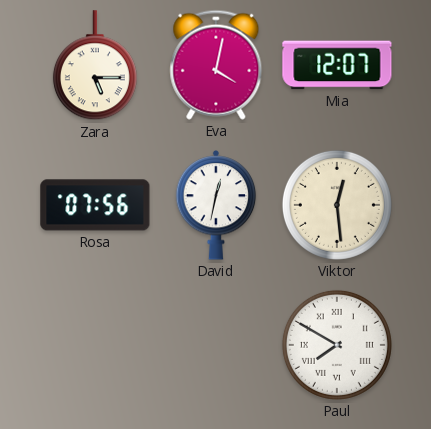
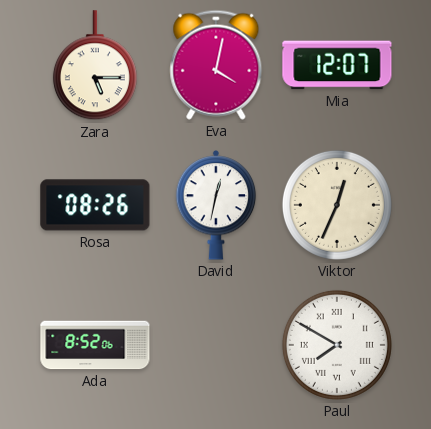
Rosa: 07:56 -> 08:26 (95, 205)
Viktor: 12:29 -> 12:34 (337, 205)
Ada: none -> 8:52 (95, 345)
